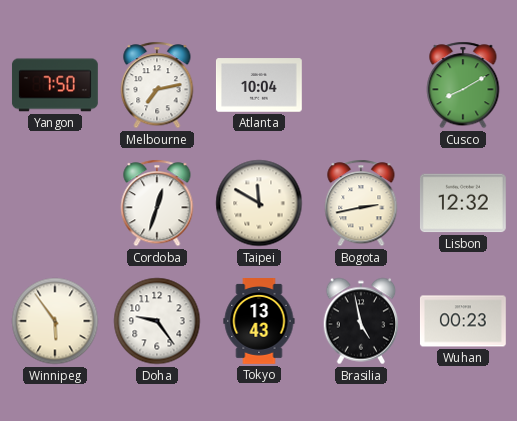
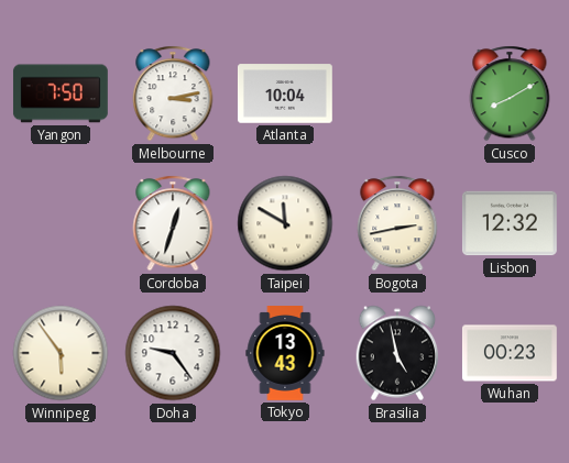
Melbourne: 7:13 -> 3:13 (173, 93)
